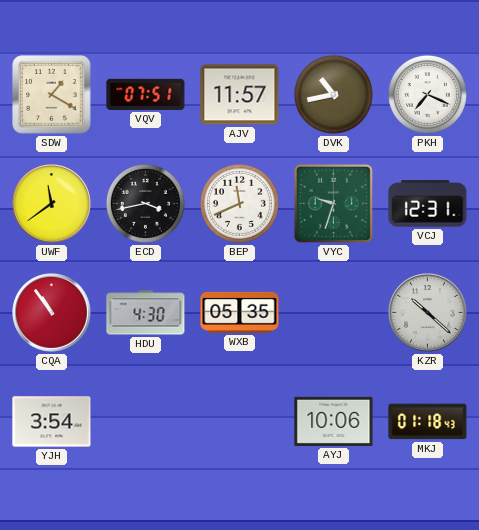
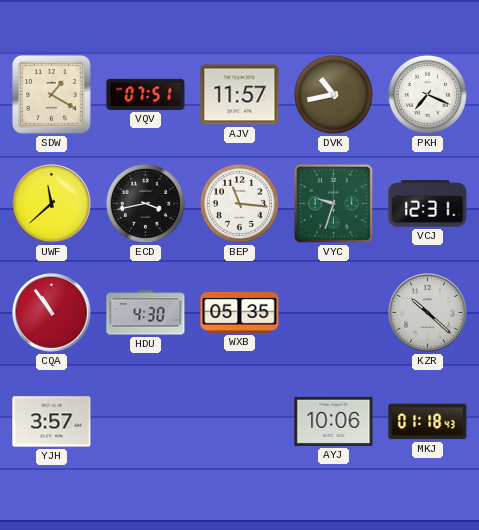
UWF: 11:39 -> 11:38 (52, 204)
BEP: 11:41 -> 11:16 (239, 203)
YJH: 3:54 -> 3:57 (52, 422)
